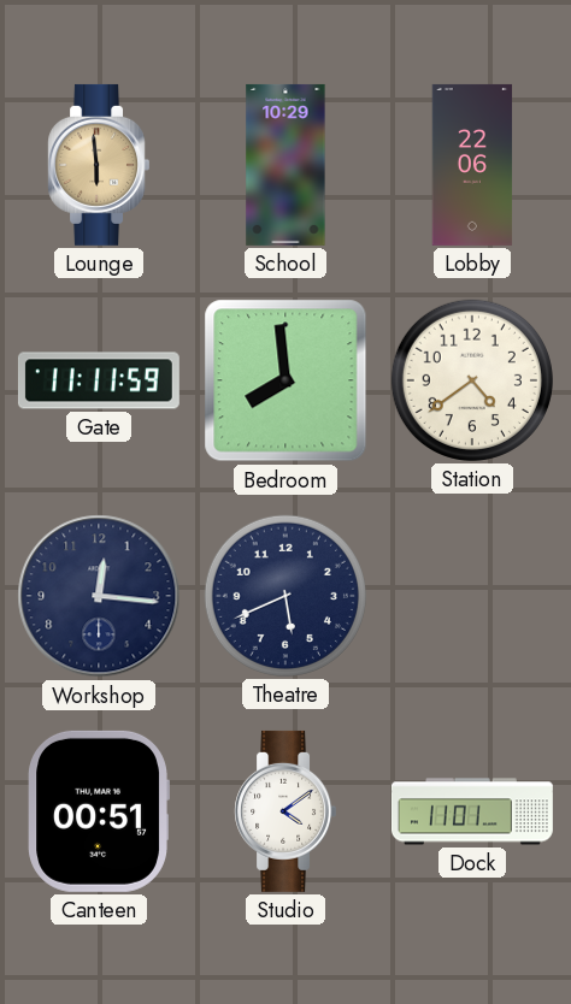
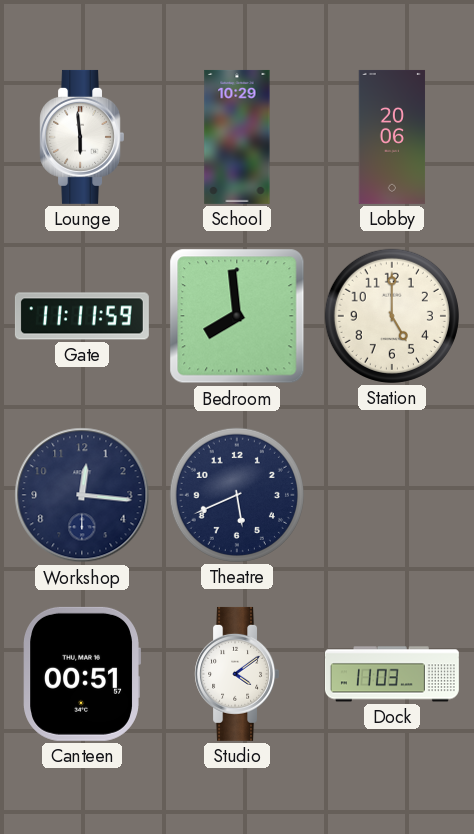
Lounge dial: champagne -> white (81, 137)
Lobby: 22:06 -> 20:06 (392, 137)
Station: 4:39 -> 5:00 (392, 316)
Dock: 11:01 -> 11:03 (392, 674)
